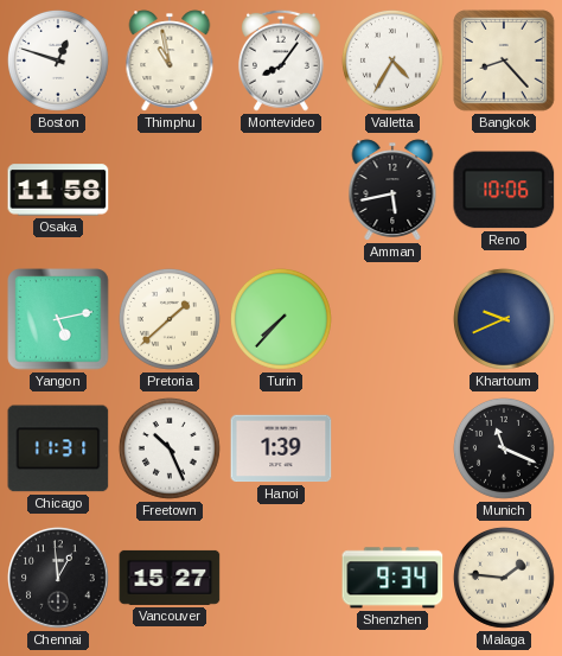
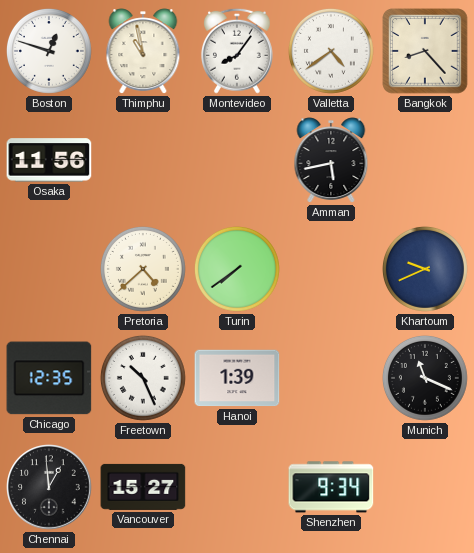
Valletta: 4:35 -> 4:39 (331, 51)
Osaka: 11:58 -> 11:56 (49, 160)
Reno: 10:06 -> none (504, 190)
Yangon: 5:13 -> none (58, 319)
Pretoria: 1:38 -> 4:38 (143, 269)
Turin: 7:37 -> 7:39 (237, 269)
Chicago: 11:31 -> 12:35 (49, 378)
Malaga: 1:46 -> none (504, 578)
